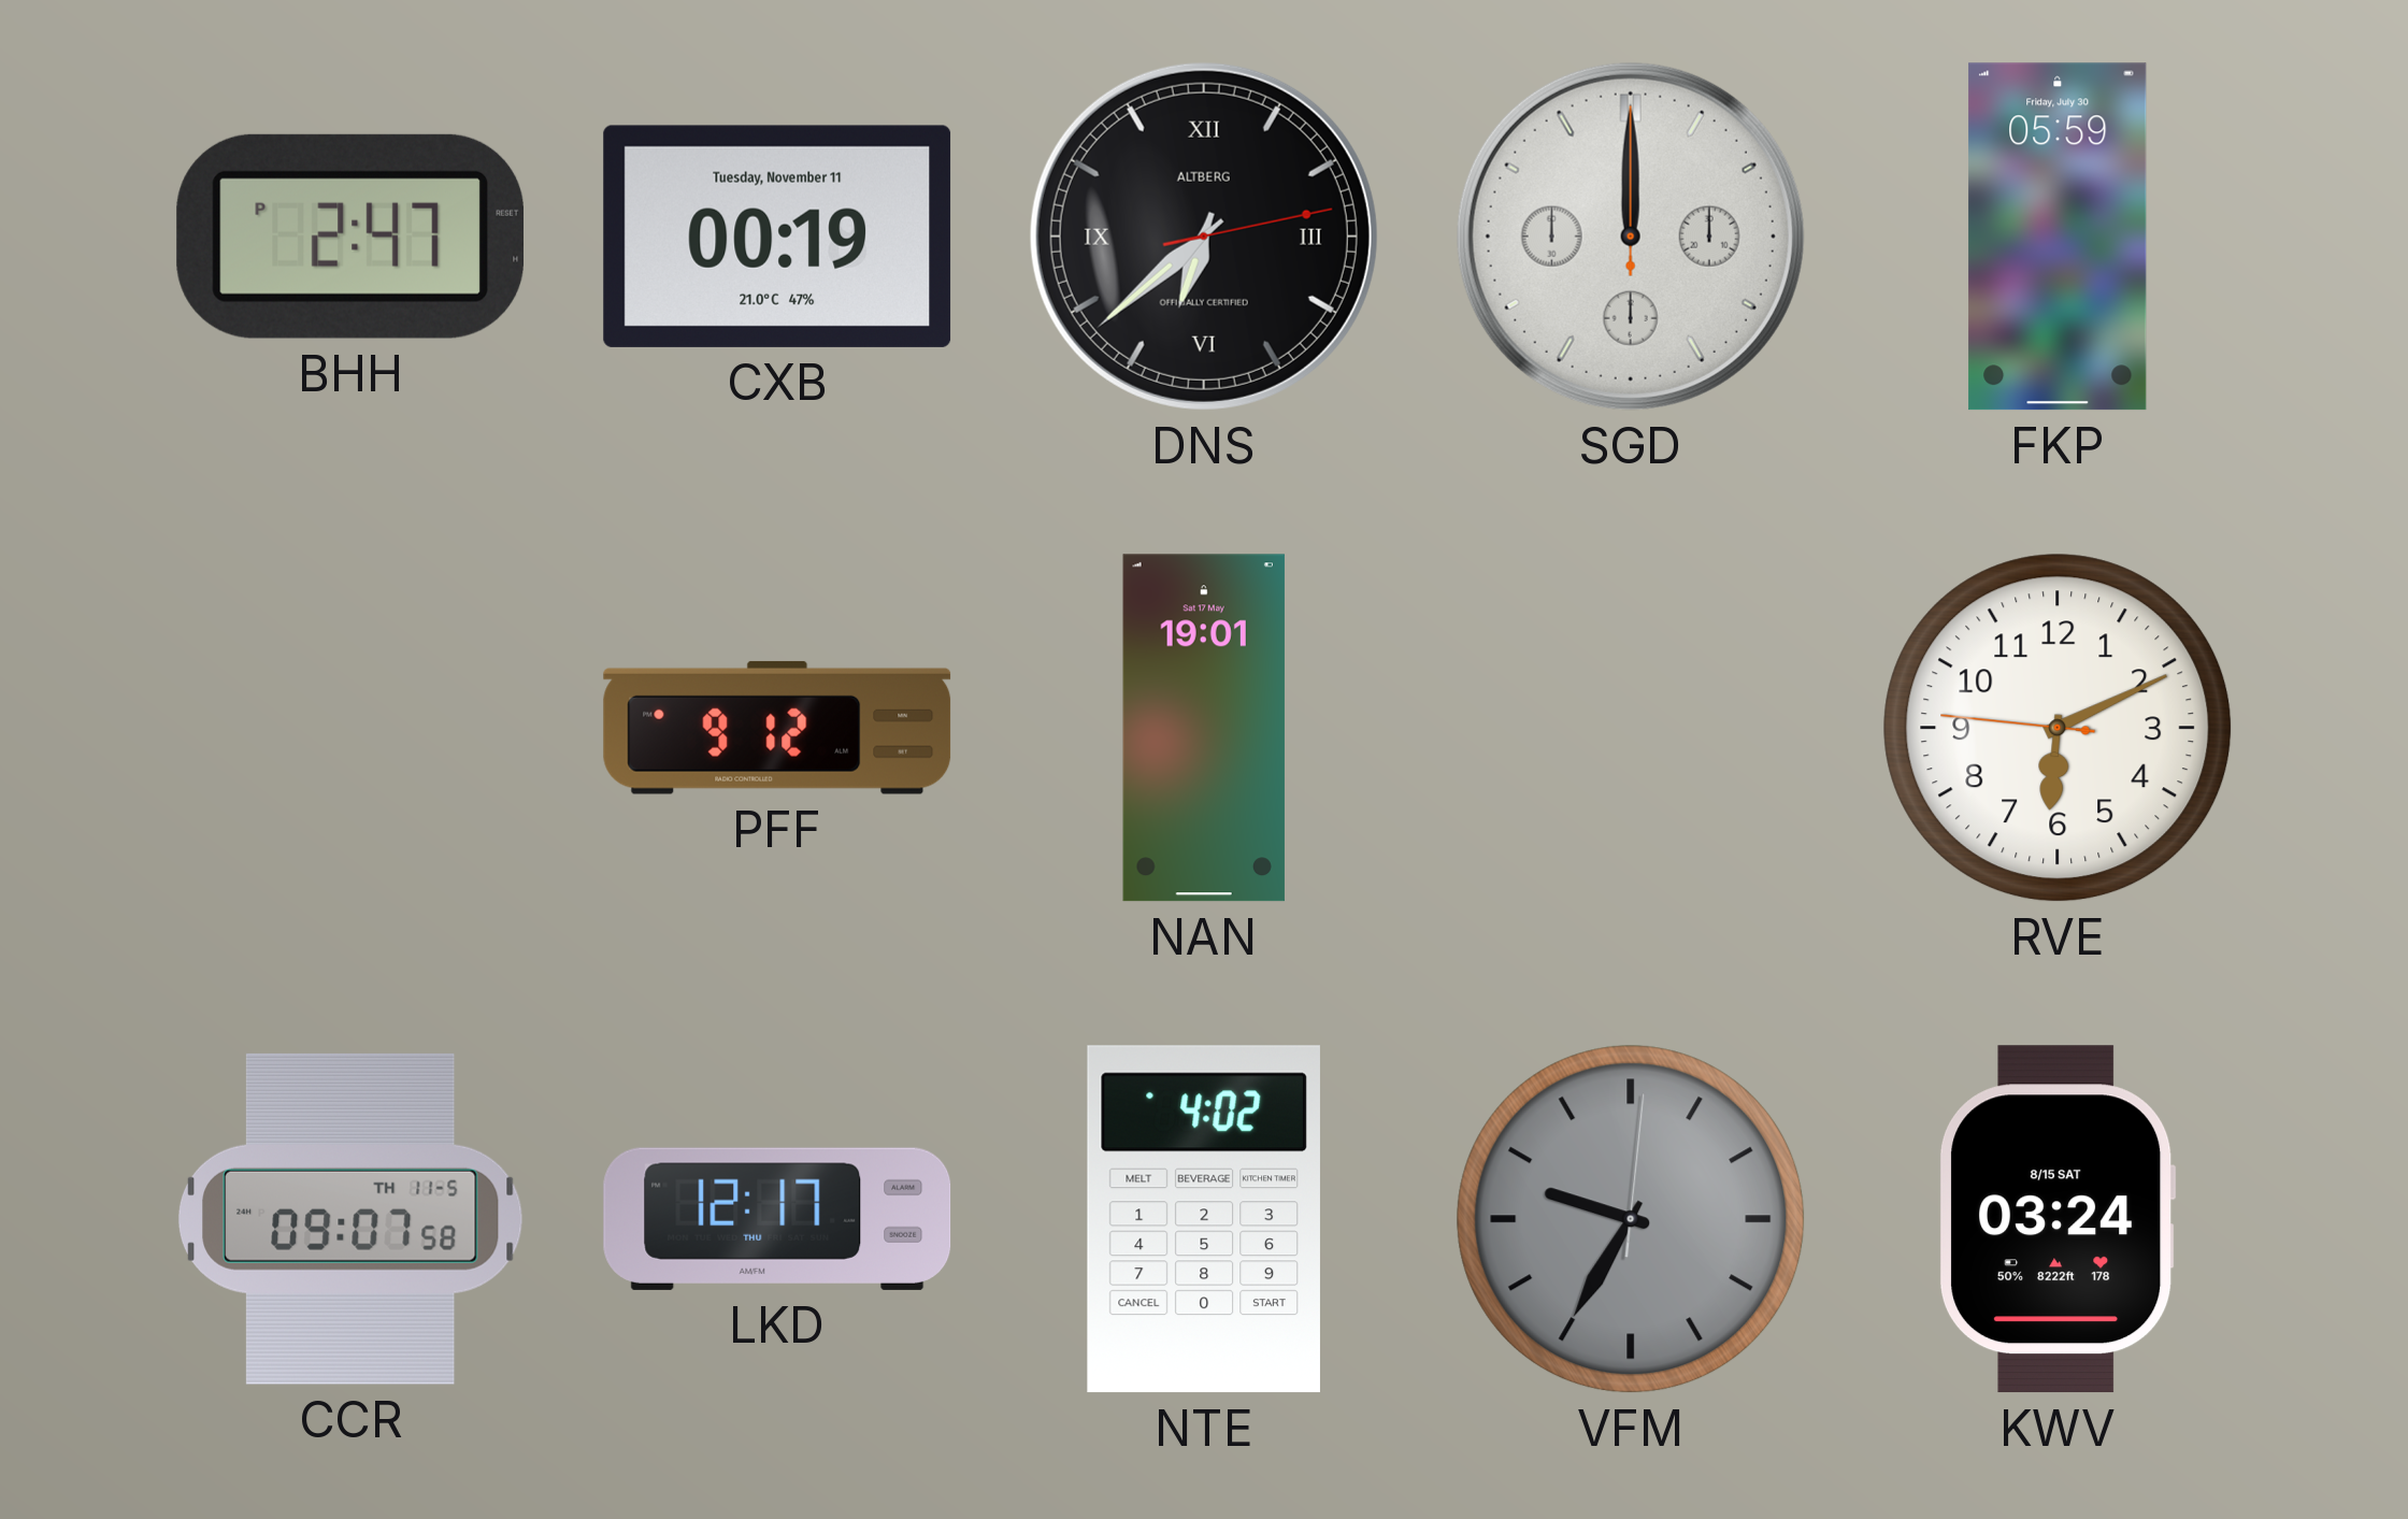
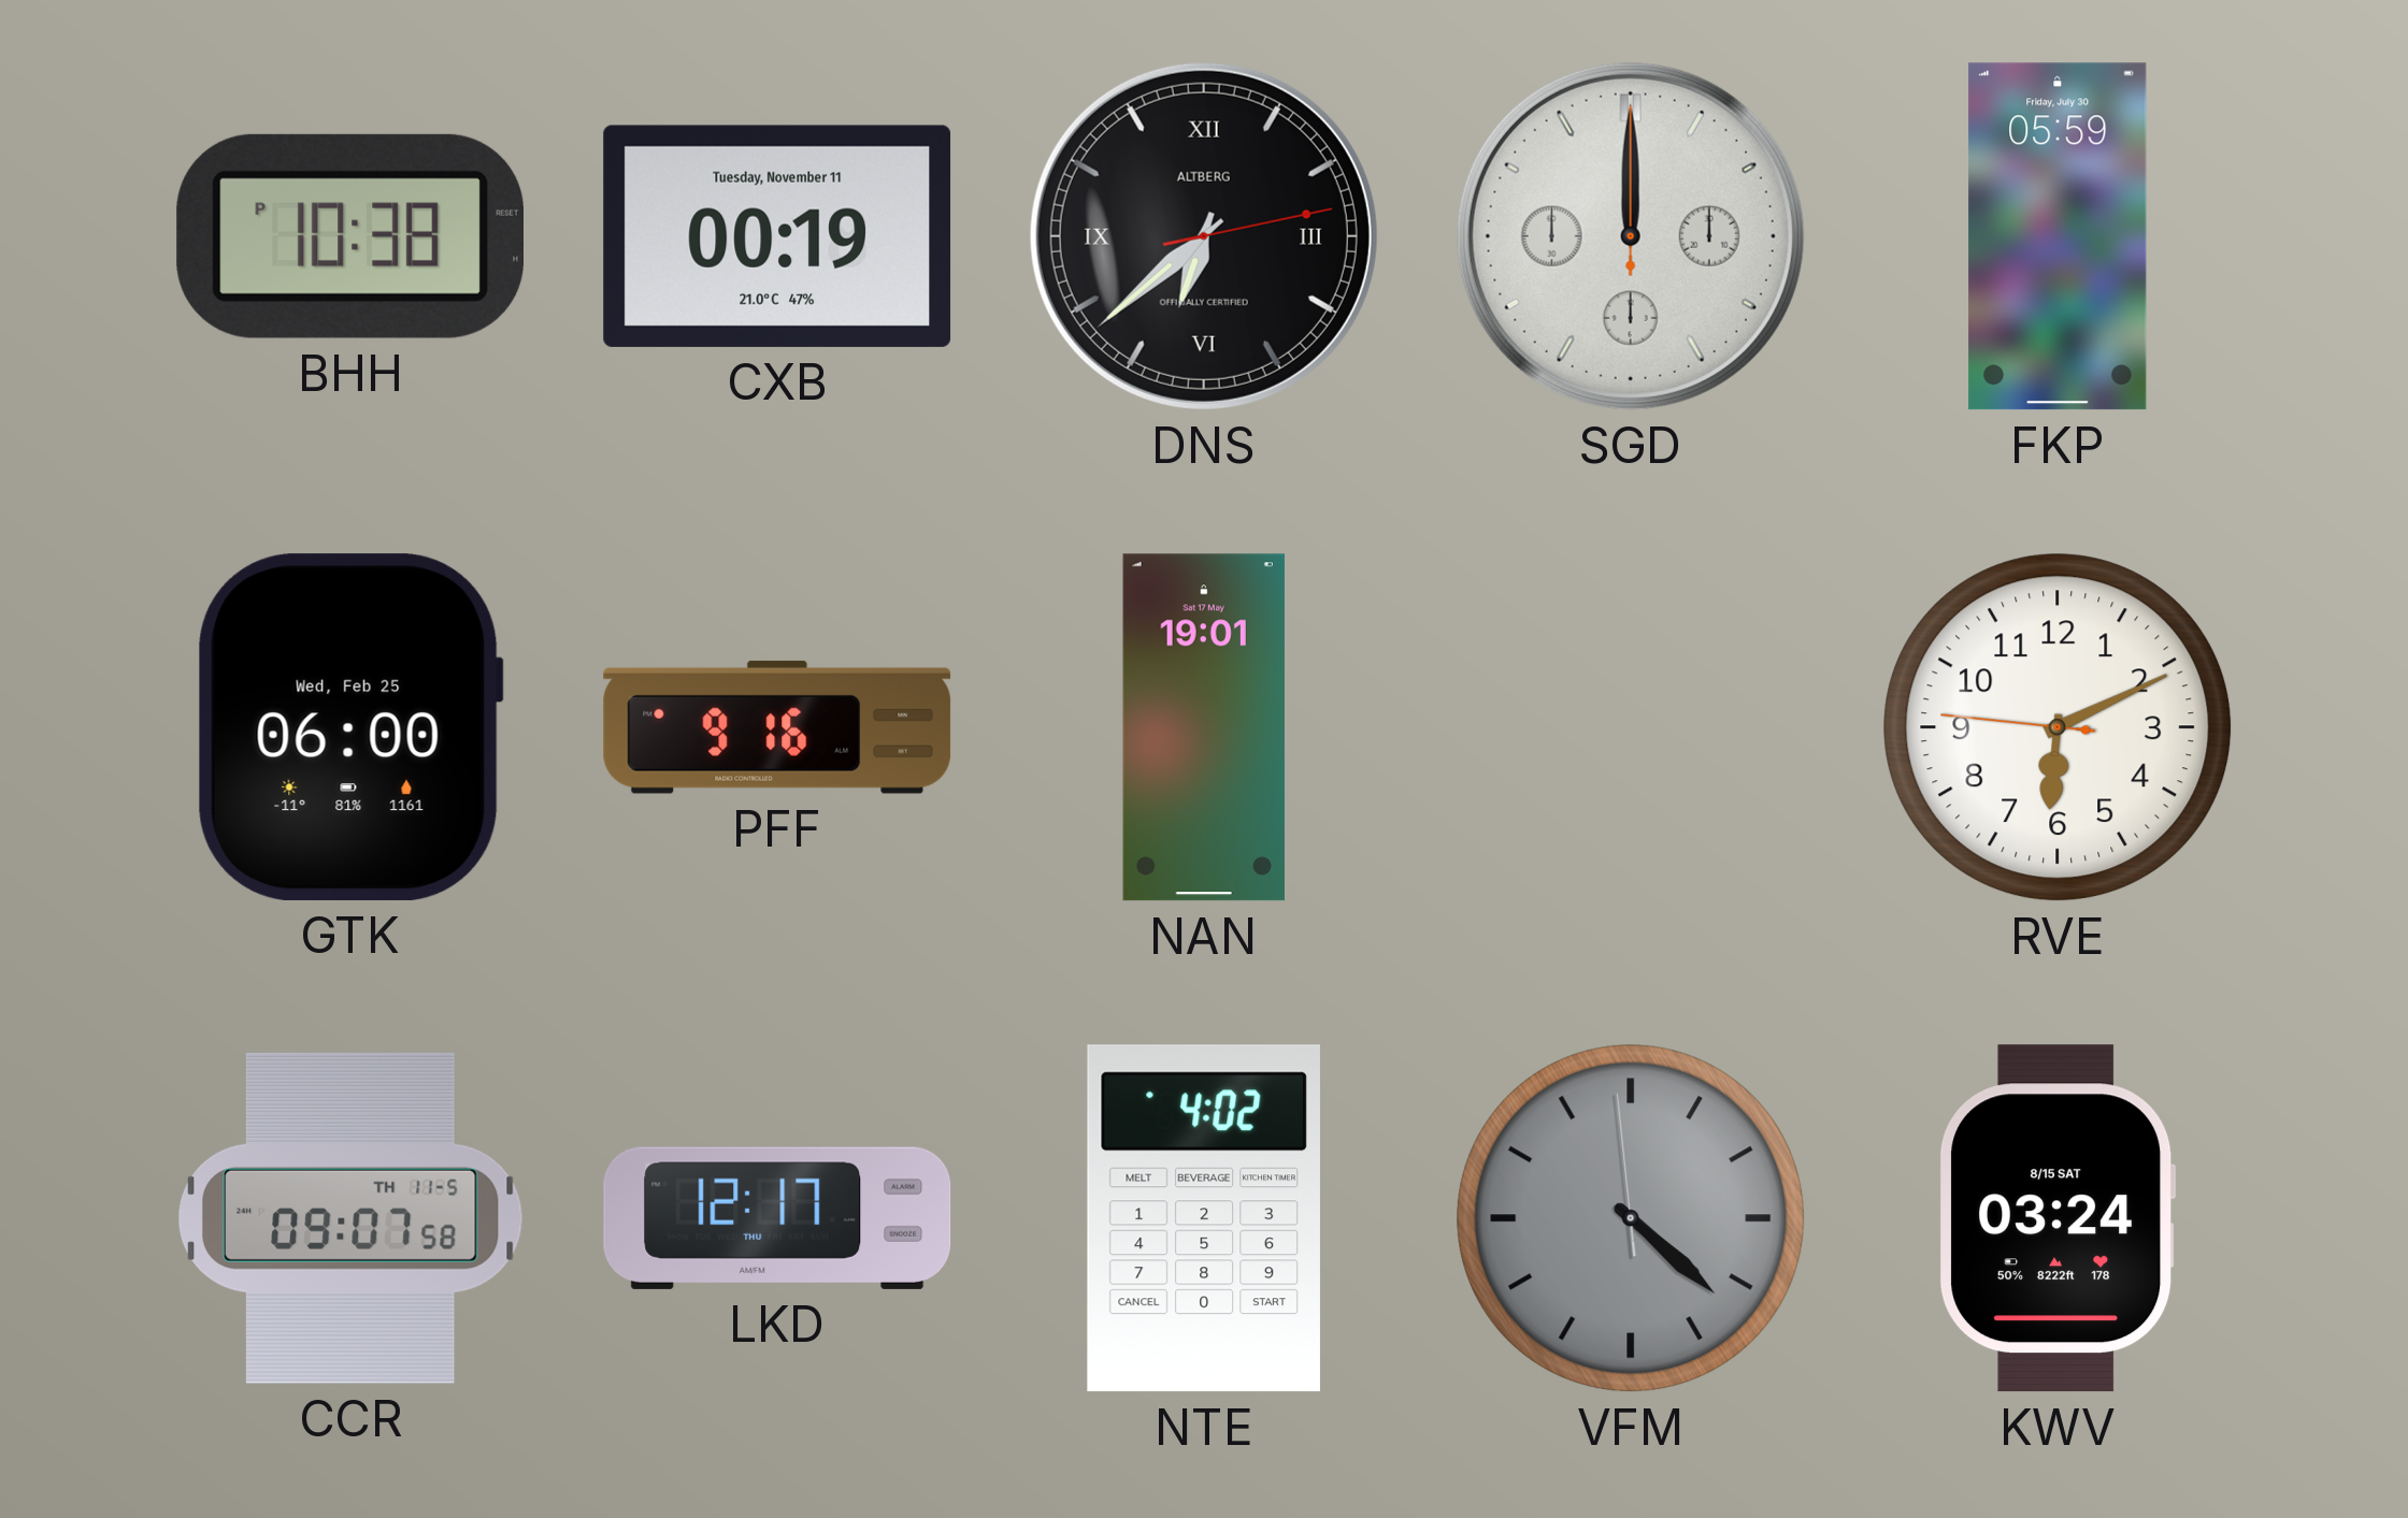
BHH: 2:47 -> 10:38 (349, 236)
GTK: none -> 06:00 (350, 727)
PFF: 9:12 -> 9:16 (777, 727)
VFM: 9:35 -> 4:21 (1631, 1218)
